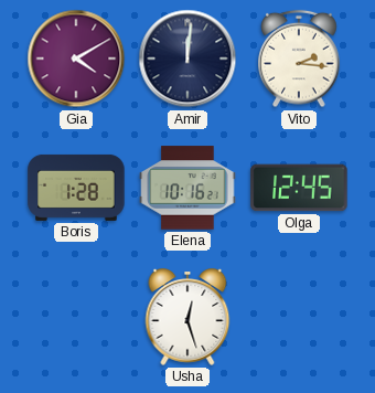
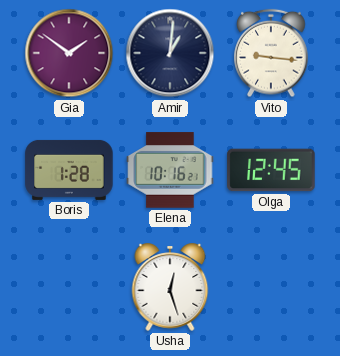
Gia: 4:10 -> 1:51 (69, 53)
Amir: 12:01 -> 1:01 (170, 53)
Vito: 2:16 -> 9:16 (271, 53)
